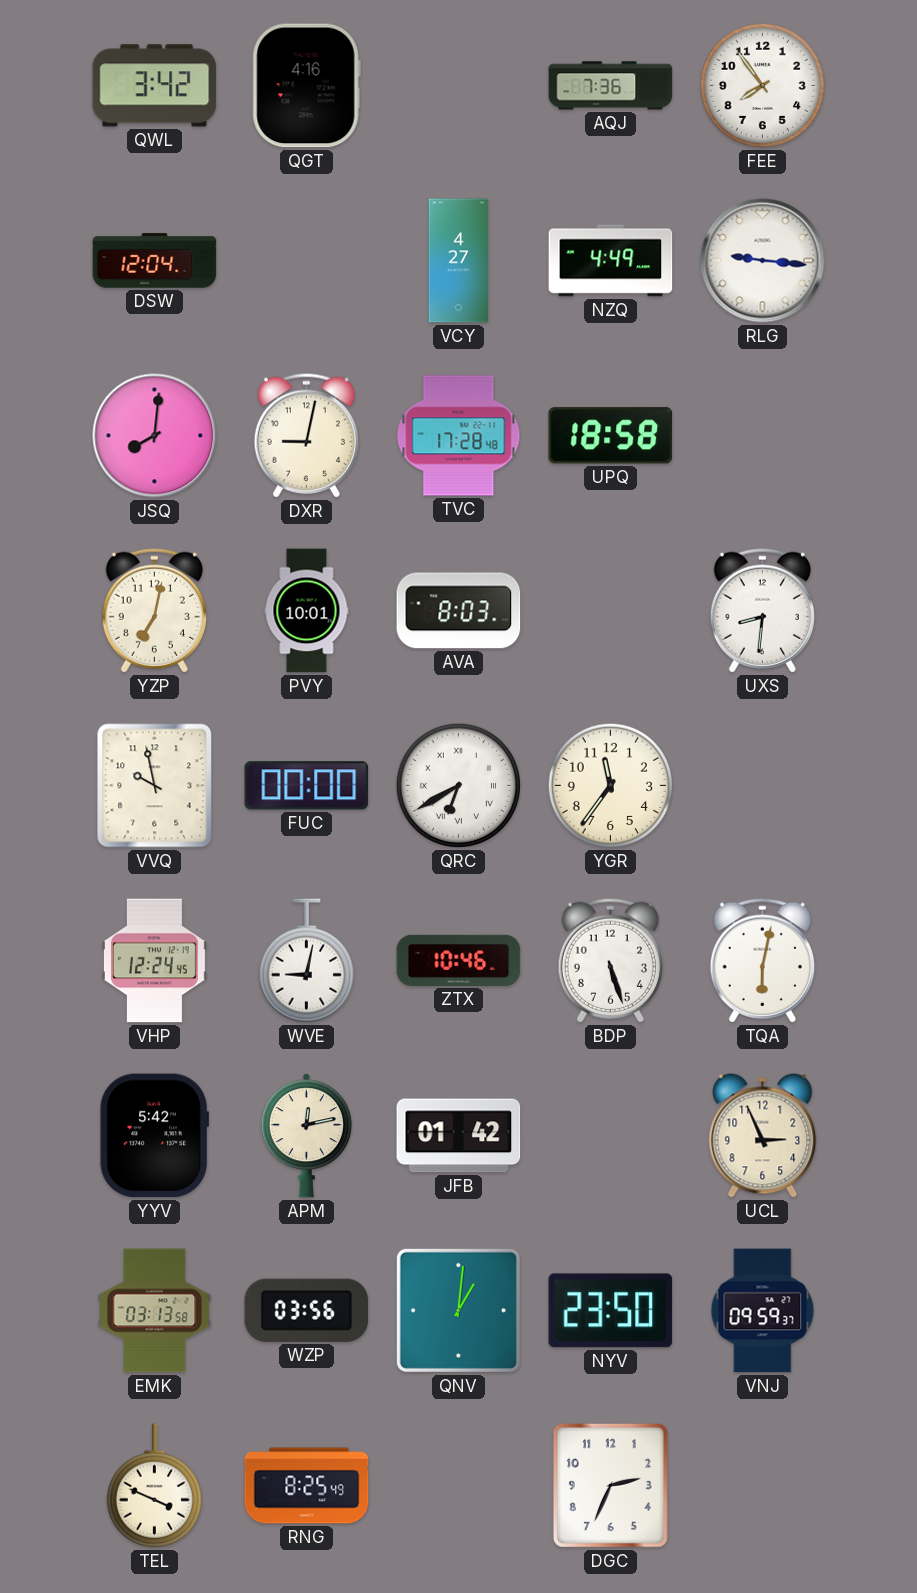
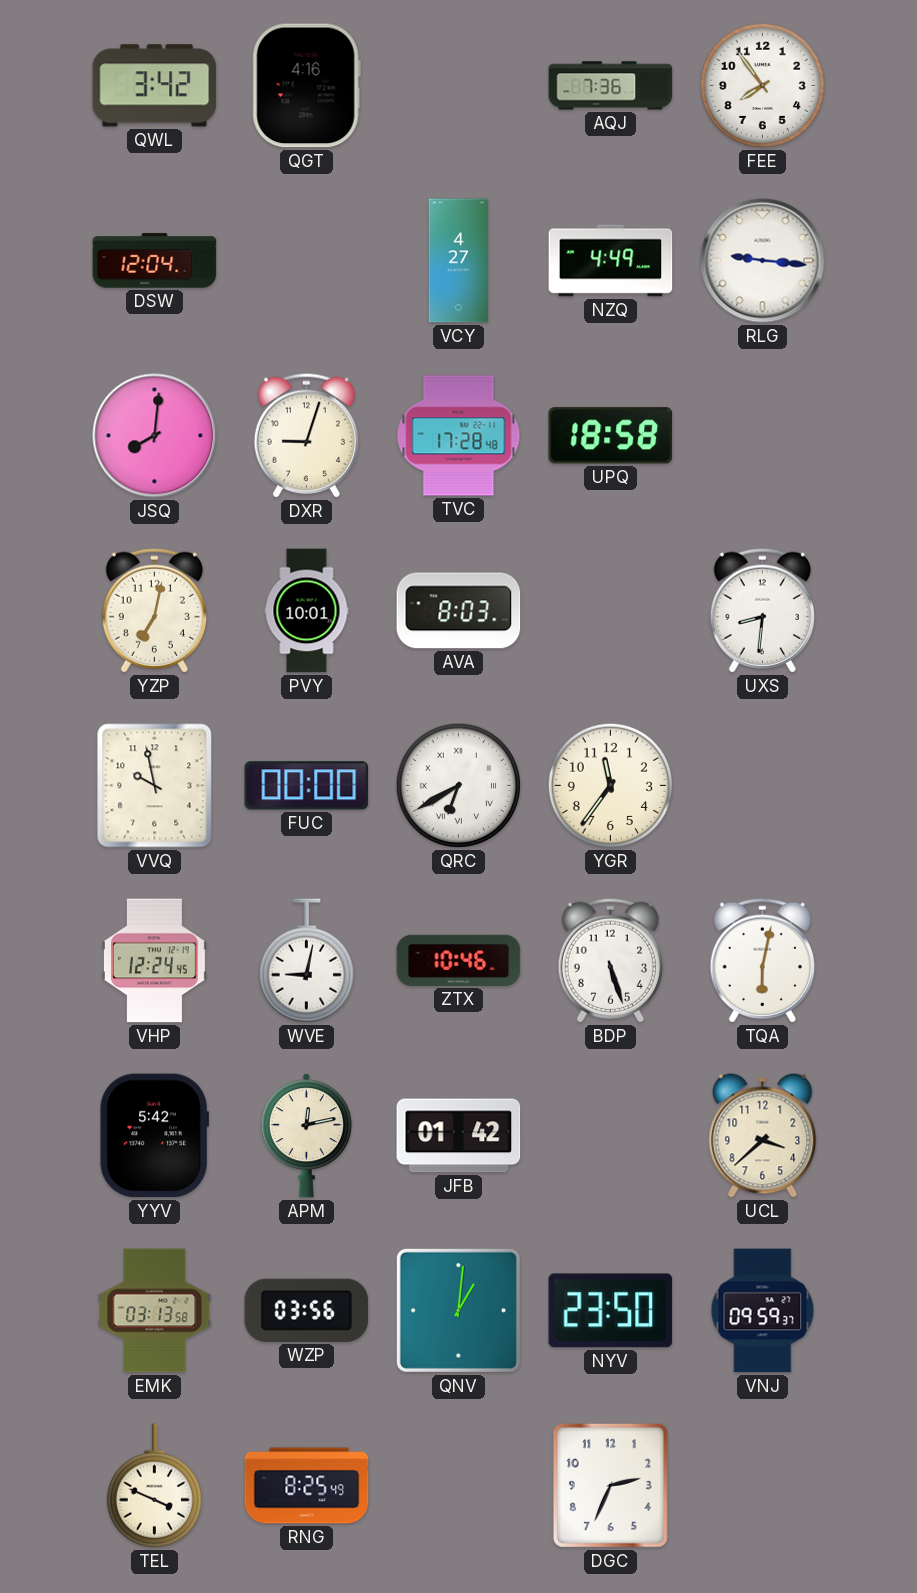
DXR: 9:02 -> 9:03 (306, 435)
UCL: 2:56 -> 3:38 (763, 1136)
